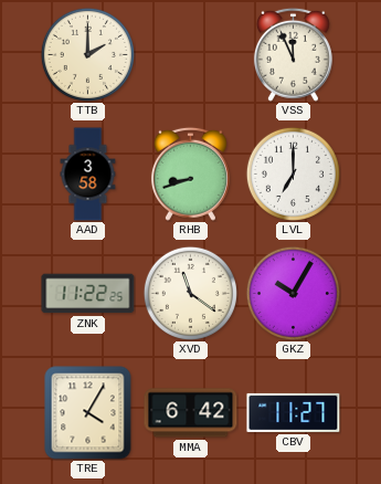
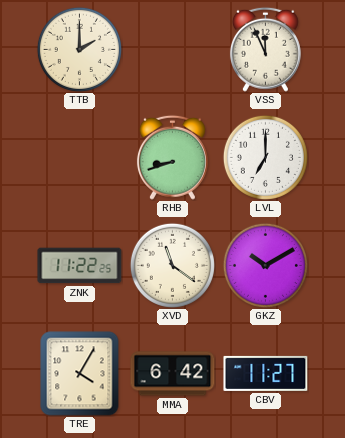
AAD: 3:58 -> none (88, 175)
GKZ: 10:05 -> 10:10 (265, 265)
